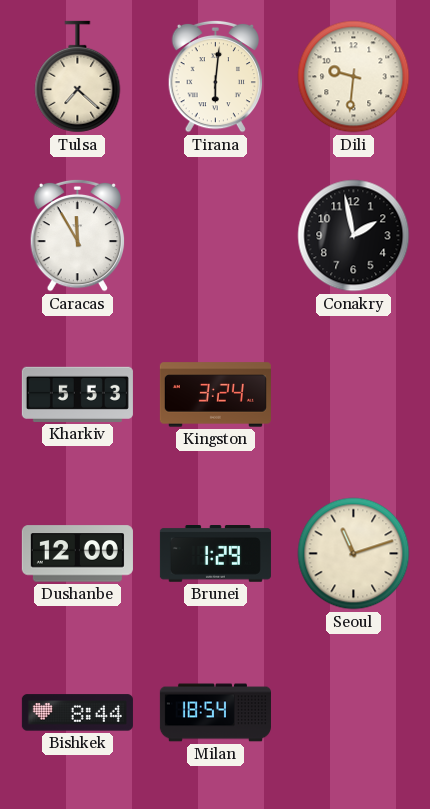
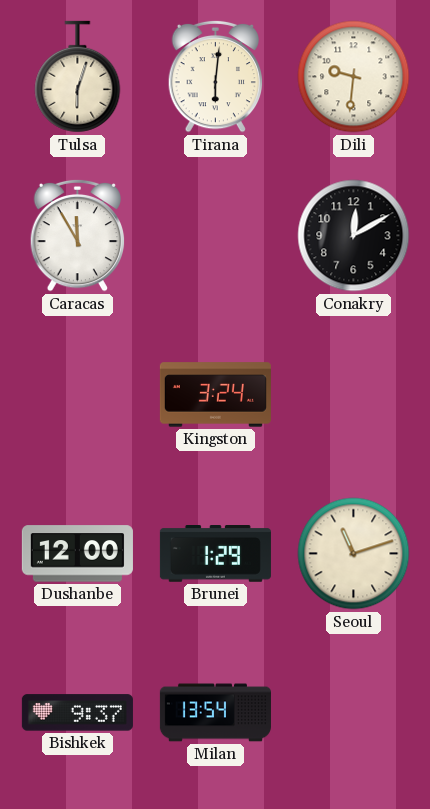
Tulsa: 7:22 -> 6:03 (78, 77)
Conakry: 1:58 -> 12:10 (354, 236)
Kharkiv: 5:53 -> none (77, 394)
Bishkek: 8:44 -> 9:37 (77, 713)
Milan: 18:54 -> 13:54 (215, 713)
